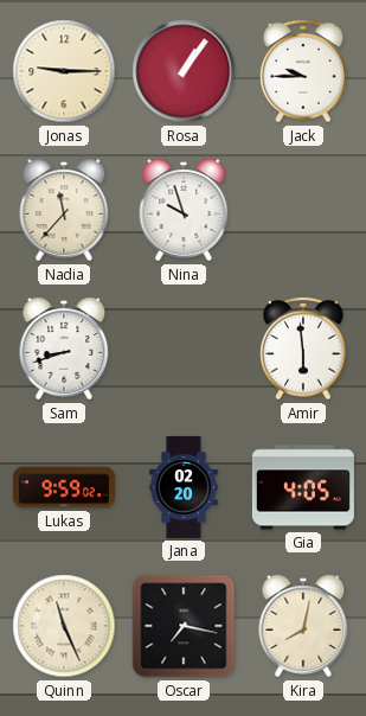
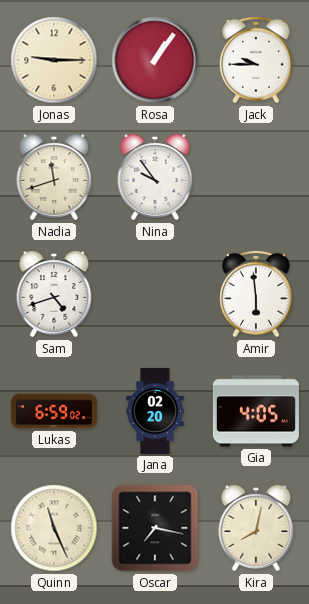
Nadia: 11:37 -> 11:42 (54, 177)
Nina: 9:57 -> 9:54 (155, 177)
Sam: 8:42 -> 4:42 (54, 294)
Lukas: 9:59 -> 6:59 (54, 411)
